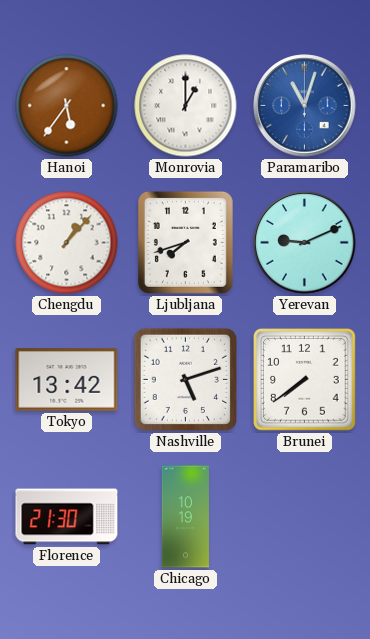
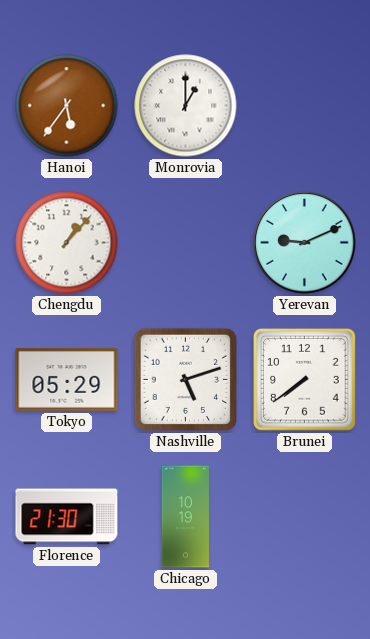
Paramaribo: 11:03 -> none (305, 106)
Ljubljana: 7:42 -> none (185, 242)
Tokyo: 13:42 -> 05:29 (67, 380)
